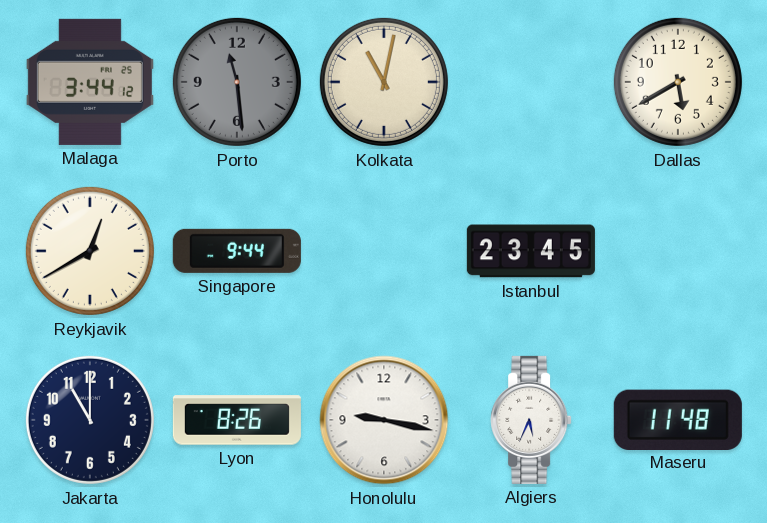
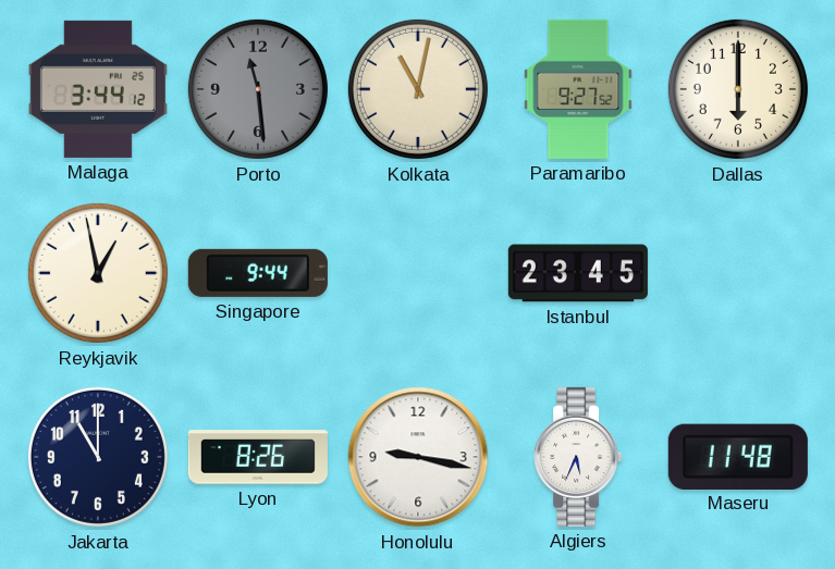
Paramaribo: none -> 9:27 (578, 89)
Dallas: 5:40 -> 6:00 (738, 89)
Reykjavik: 12:40 -> 12:58 (98, 273)
